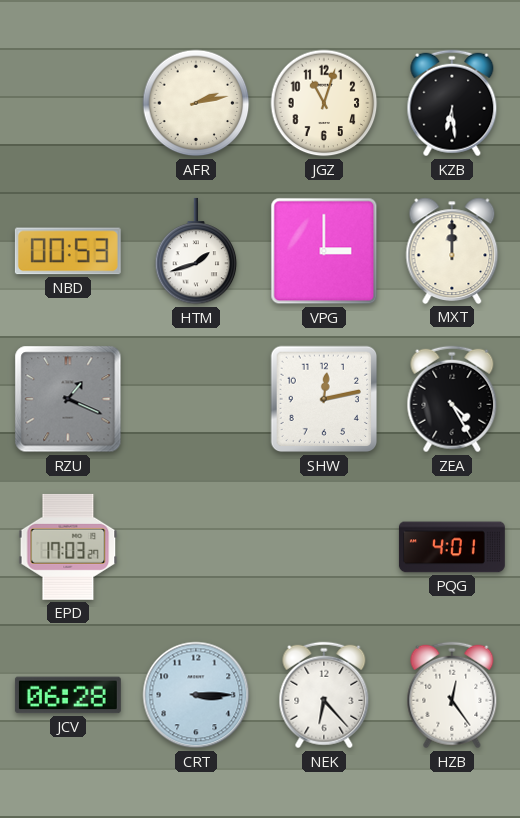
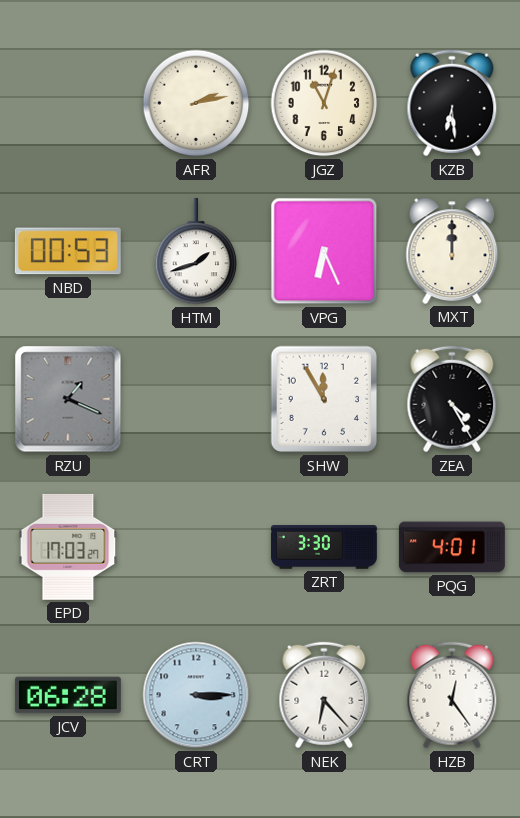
VPG: 3:00 -> 6:26 (324, 251)
SHW: 12:13 -> 11:55 (324, 399)
ZRT: none -> 3:30 (324, 547)
